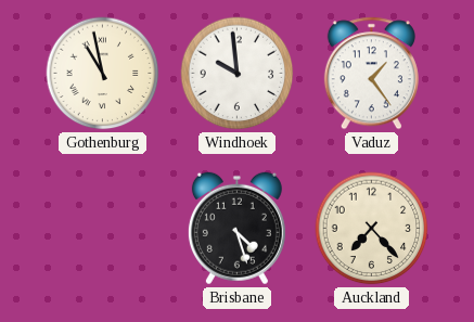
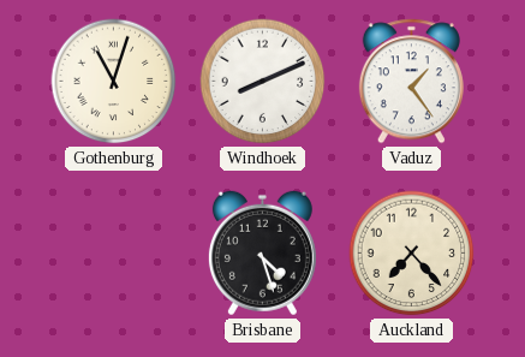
Gothenburg: 10:58 -> 11:03 (114, 82)
Windhoek: 9:59 -> 8:11 (263, 82)
